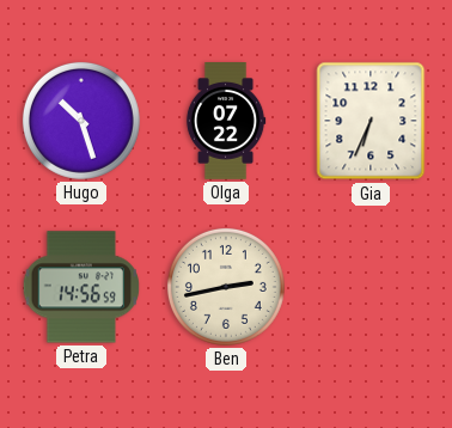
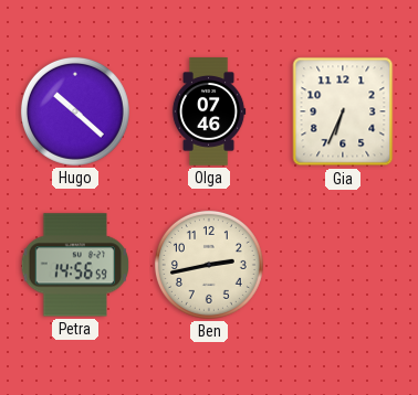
Hugo: 10:27 -> 10:22 (75, 111)
Olga: 07:22 -> 07:46 (209, 111)
